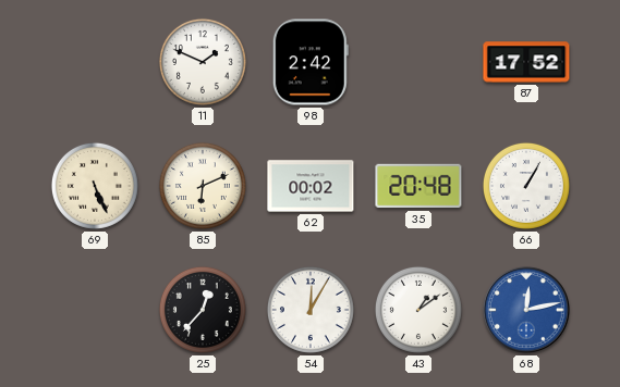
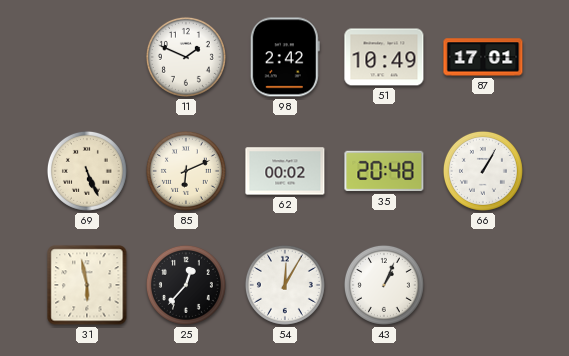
51: none -> 10:49 (384, 57)
87: 17:52 -> 17:01 (483, 57)
31: none -> 5:58 (87, 285)
43: 1:09 -> 1:04 (384, 285)
68: 12:13 -> none (526, 310)
